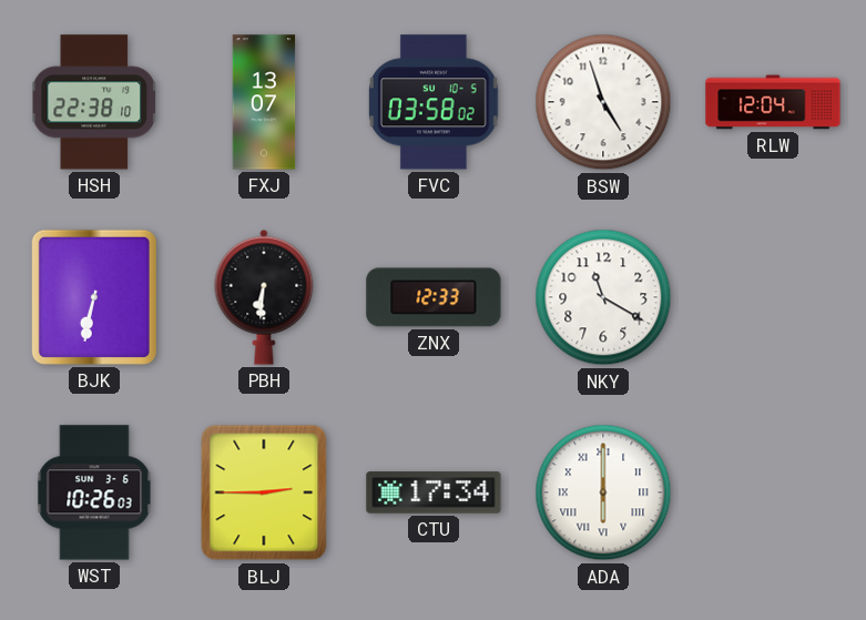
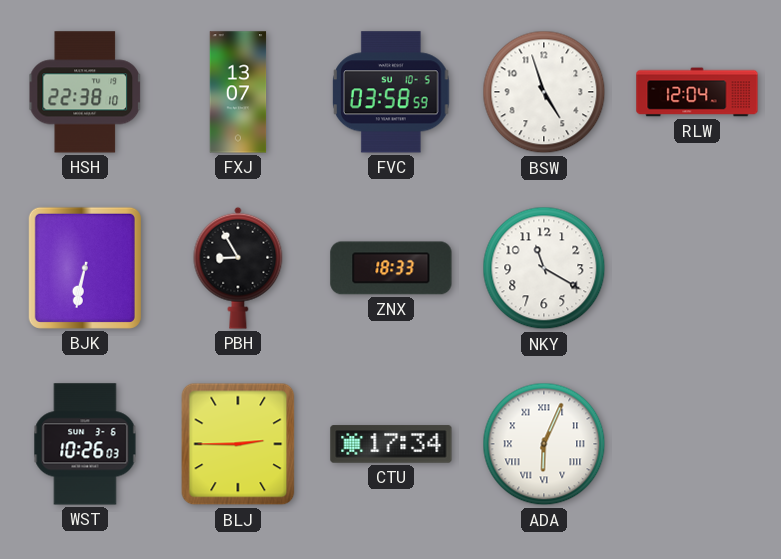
FVC: 03:58:02 -> 03:58:59 (392, 92)
PBH: 6:31 -> 8:55 (238, 268)
ZNX: 12:33 -> 18:33 (391, 268)
ADA: 6:00 -> 6:04 (544, 444)
